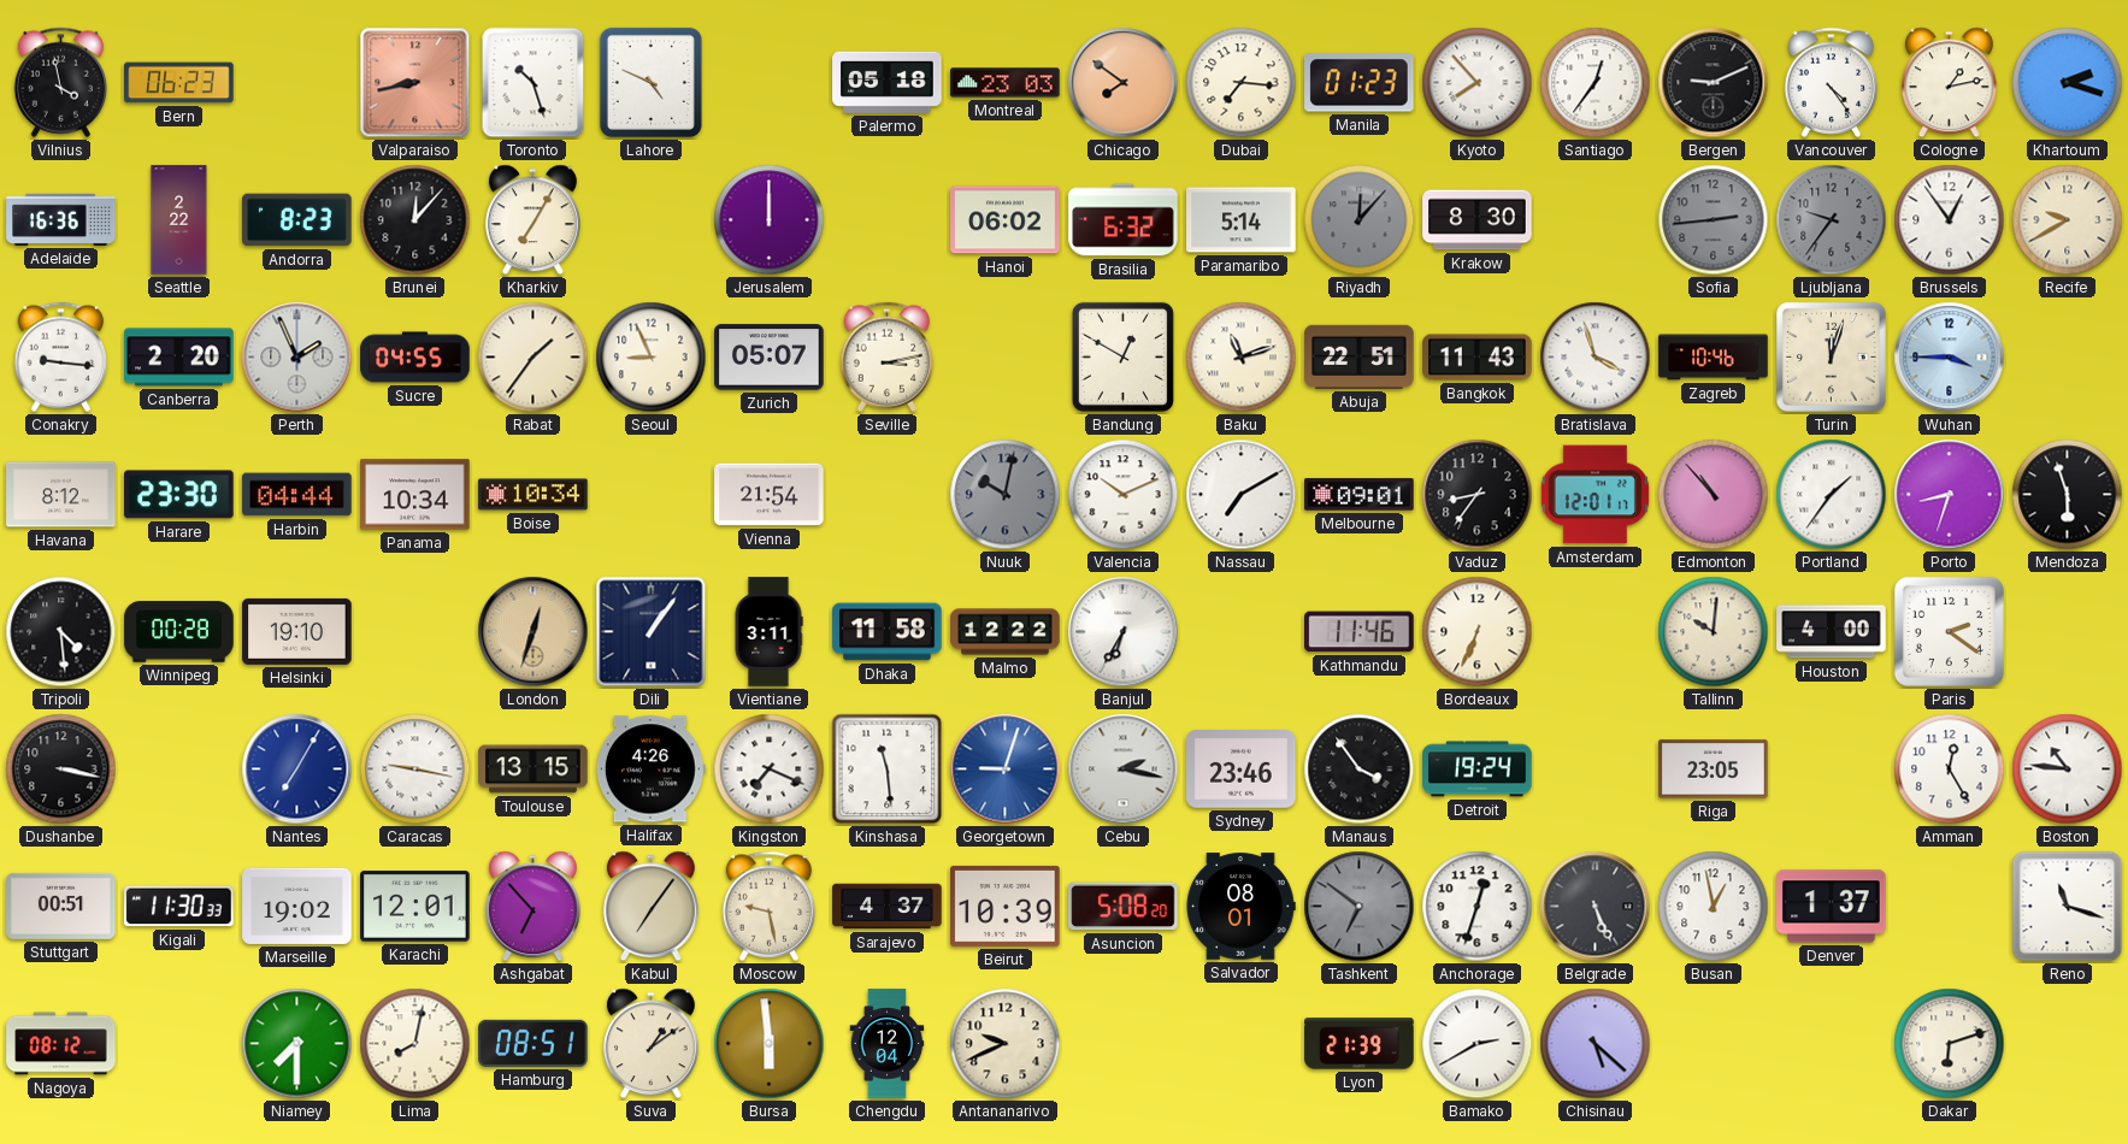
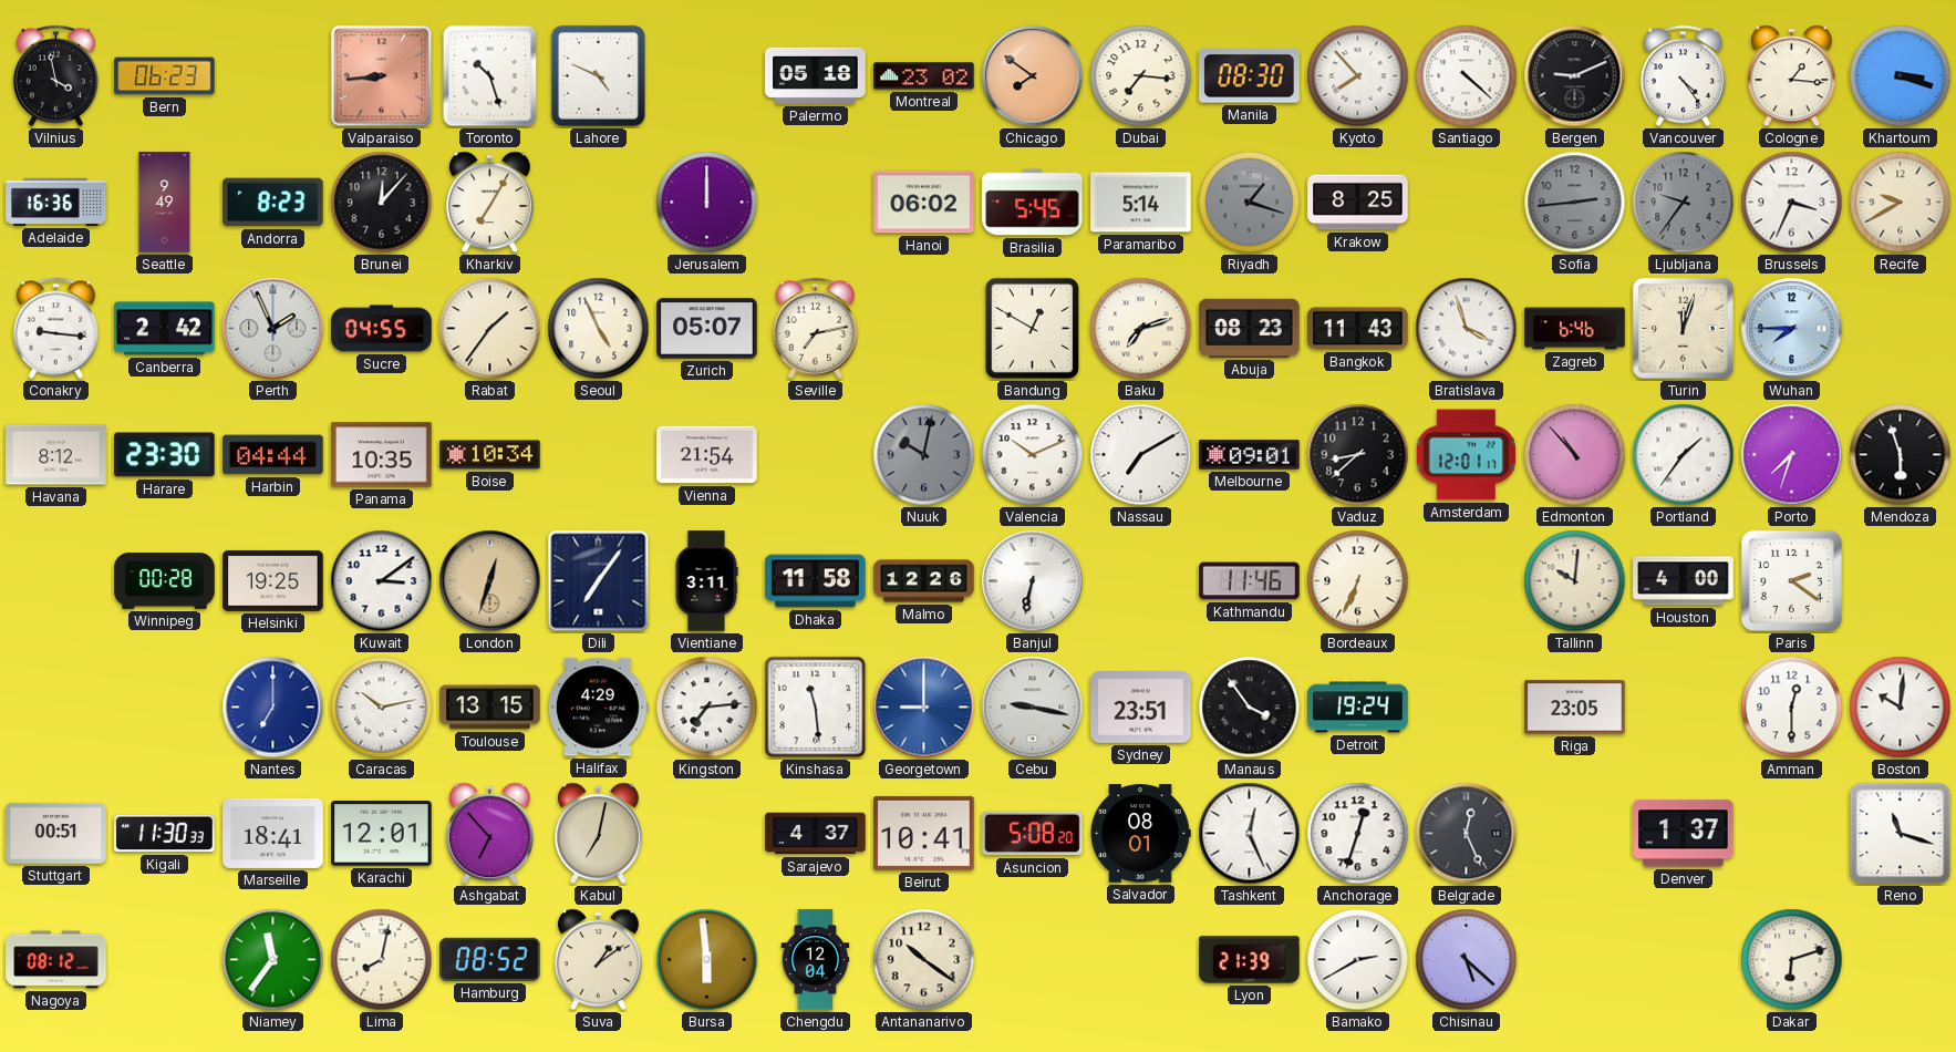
Valparaiso: 8:43 -> 8:44 (382, 76)
Montreal: 23:03 -> 23:02 (924, 76)
Manila: 01:23 -> 08:30 (1250, 76)
Santiago: 12:36 -> 4:22 (1467, 76)
Cologne: 1:13 -> 1:16 (1791, 76)
Khartoum: 2:18 -> 3:18 (1901, 76)
Seattle: 2:22 -> 9:49 (165, 203)
Brasilia: 6:32 -> 5:45 (1033, 203)
Riyadh: 12:07 -> 1:18 (1250, 203)
Krakow: 8:30 -> 8:25 (1358, 203)
Brussels: 12:54 -> 3:34 (1792, 203)
Canberra: 2:20 -> 2:42 (165, 329)
Seoul: 8:56 -> 4:56 (599, 329)
Seville: 3:13 -> 7:13 (816, 328)
Baku: 11:12 -> 7:12 (1141, 329)
Abuja: 22:51 -> 08:23 (1250, 328)
Zagreb: 10:46 -> 6:46 (1575, 329)
Wuhan: 3:45 -> 7:45 (1792, 329)
Panama: 10:34 -> 10:35 (382, 455)
Vaduz: 8:36 -> 8:38 (1358, 455)
Porto: 8:33 -> 7:33 (1792, 455)
Tripoli: 4:29 -> none (61, 632)
Helsinki: 19:10 -> 19:25 (273, 580)
Kuwait: none -> 3:09 (382, 581)
Dili: 1:06 -> 7:06 (599, 581)
Malmo: 12:22 -> 12:26 (924, 581)
Banjul: 6:35 -> 6:32 (1033, 581)
Dushanbe: 3:17 -> none (61, 769)
Nantes: 7:05 -> 7:00 (273, 708)
Caracas: 9:17 -> 10:13 (382, 708)
Halifax: 4:26 -> 4:29 (598, 708)
Kingston: 7:19 -> 7:14 (707, 708)
Georgetown: 9:03 -> 9:00 (924, 708)
Cebu: 2:17 -> 9:17 (1033, 708)
Sydney: 23:46 -> 23:51 (1141, 708)
Amman: 12:25 -> 12:30 (1792, 708)
Boston: 10:46 -> 10:01 (1901, 708)
Marseille: 19:02 -> 18:41 (273, 833)
Kabul: 7:06 -> 7:02 (598, 834)
Moscow: 9:28 -> none (770, 906)
Beirut: 10:39 -> 10:41 (924, 833)
Tashkent: 6:51 -> 12:26 (1250, 834)
Tashkent dial: grey -> white (1250, 834)
Belgrade: 5:26 -> 12:26 (1467, 834)
Busan: 12:58 -> none (1714, 907)
Niamey: 7:30 -> 11:36 (273, 960)
Hamburg: 08:51 -> 08:52 (490, 959)
Antananarivo: 9:41 -> 10:21 (924, 960)
